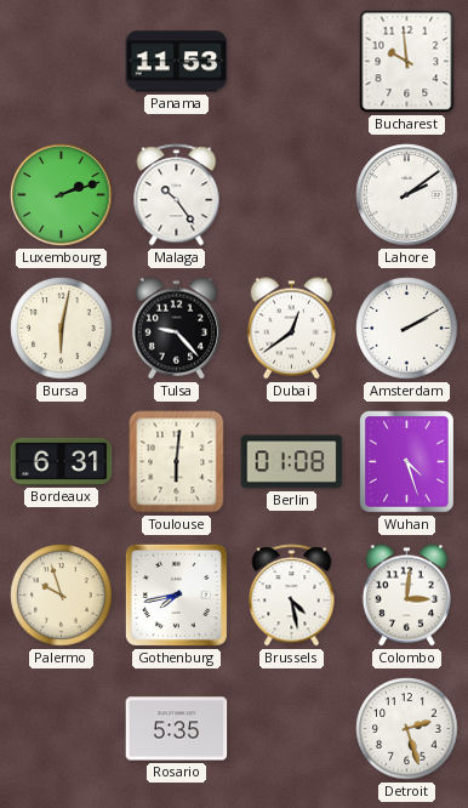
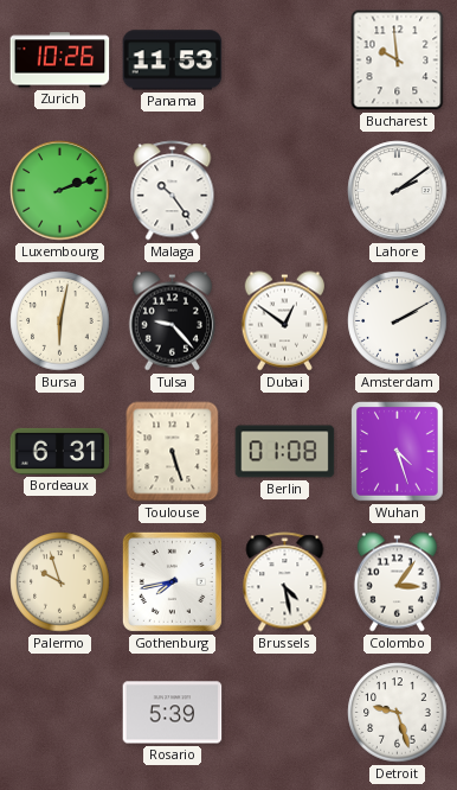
Zurich: none -> 10:26 (60, 60)
Dubai: 12:39 -> 12:51 (284, 321)
Toulouse: 6:01 -> 5:27 (173, 452)
Colombo: 3:01 -> 3:06 (397, 582)
Rosario: 5:35 -> 5:39 (173, 713)
Detroit: 2:27 -> 9:27 (398, 713)
